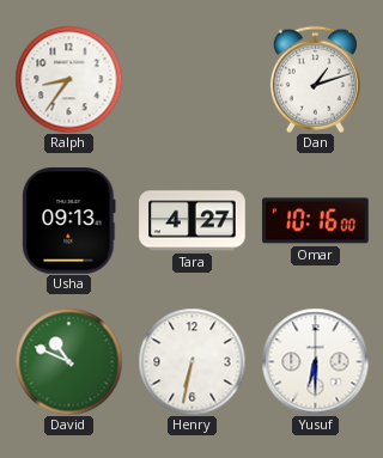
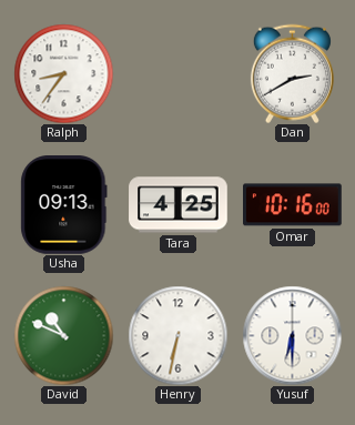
Dan: 1:12 -> 2:40 (292, 73)
Tara: 4:27 -> 4:25 (179, 205)
